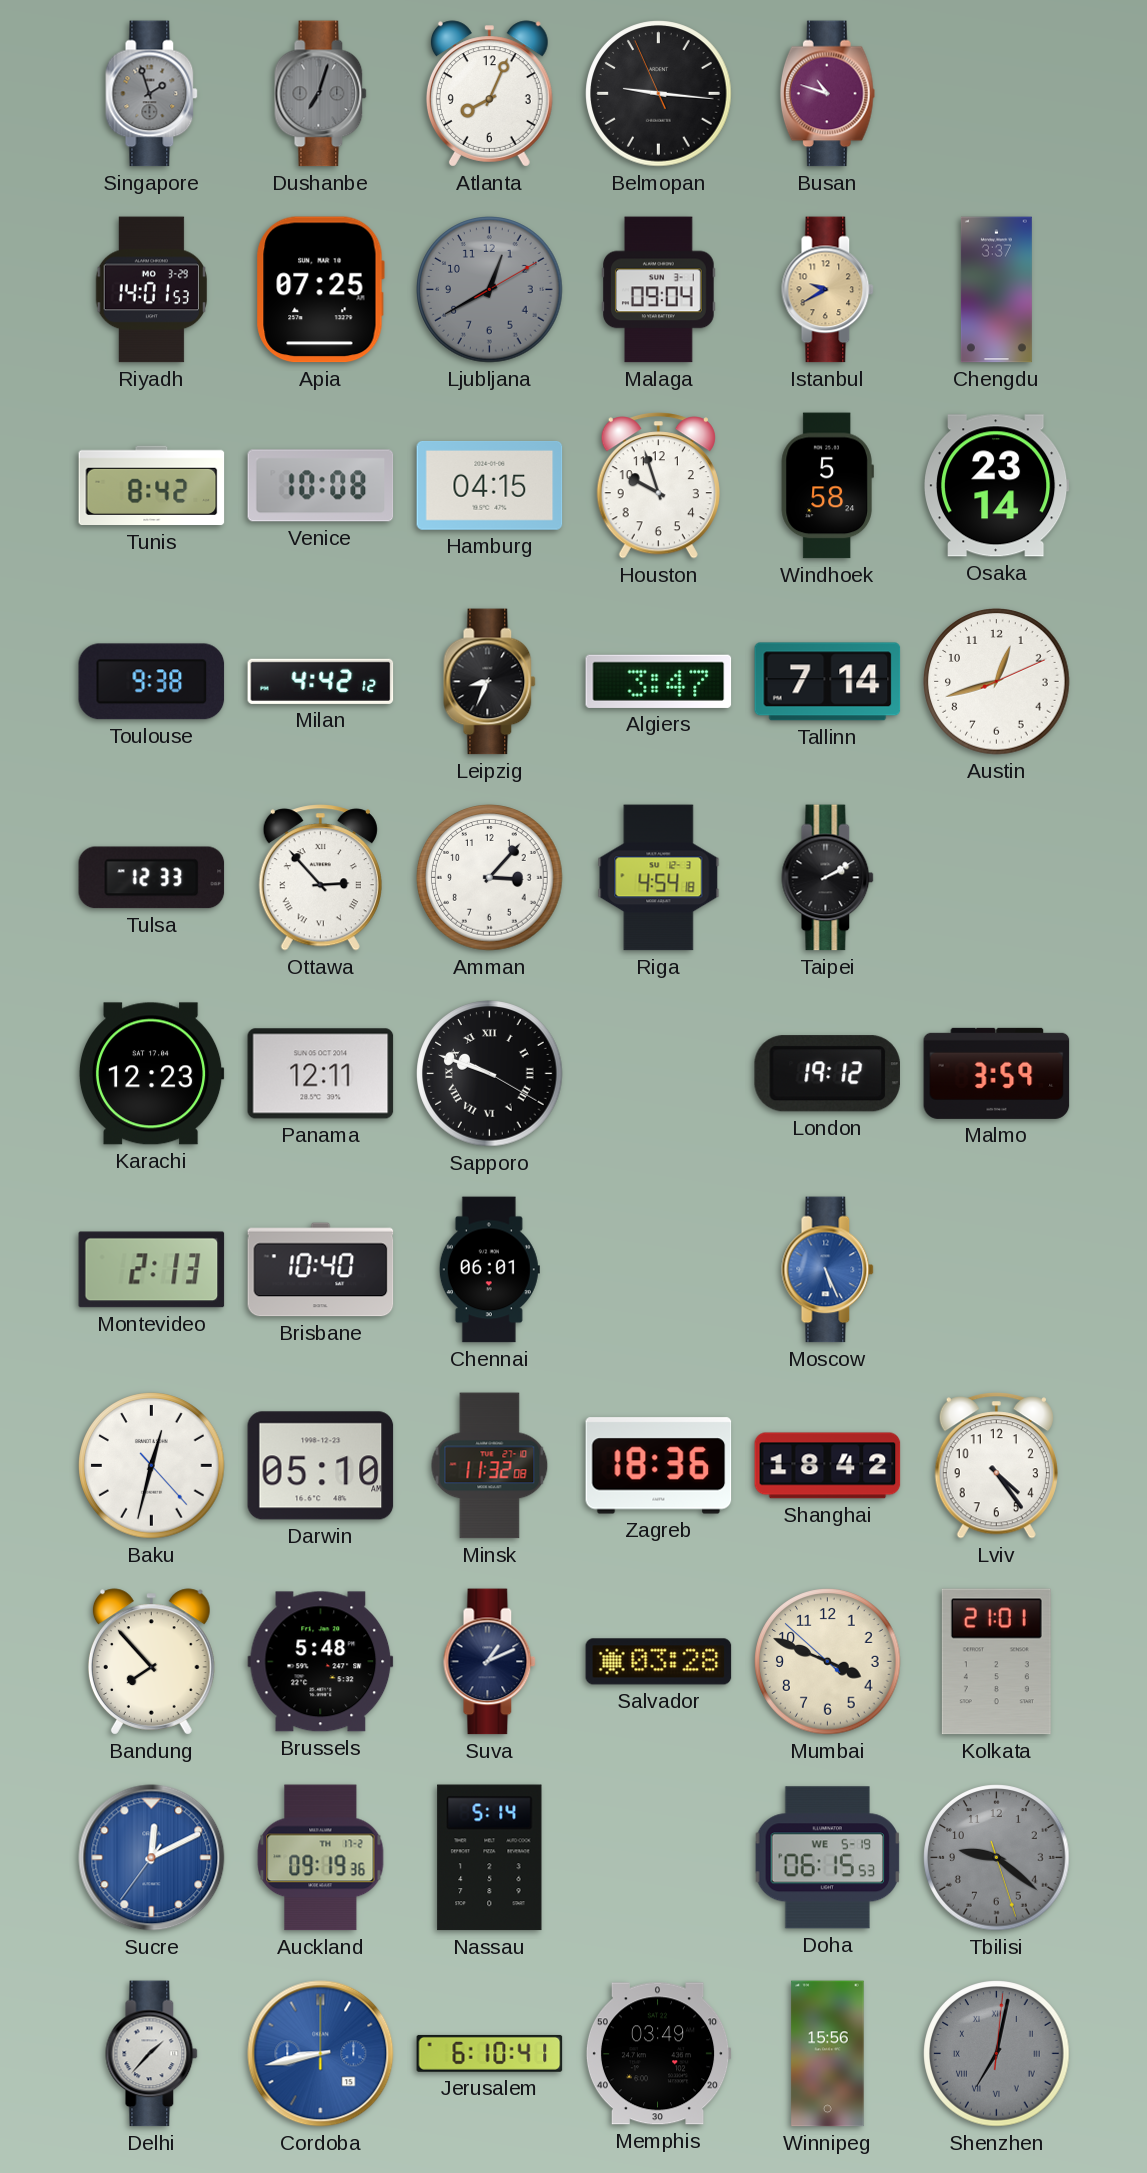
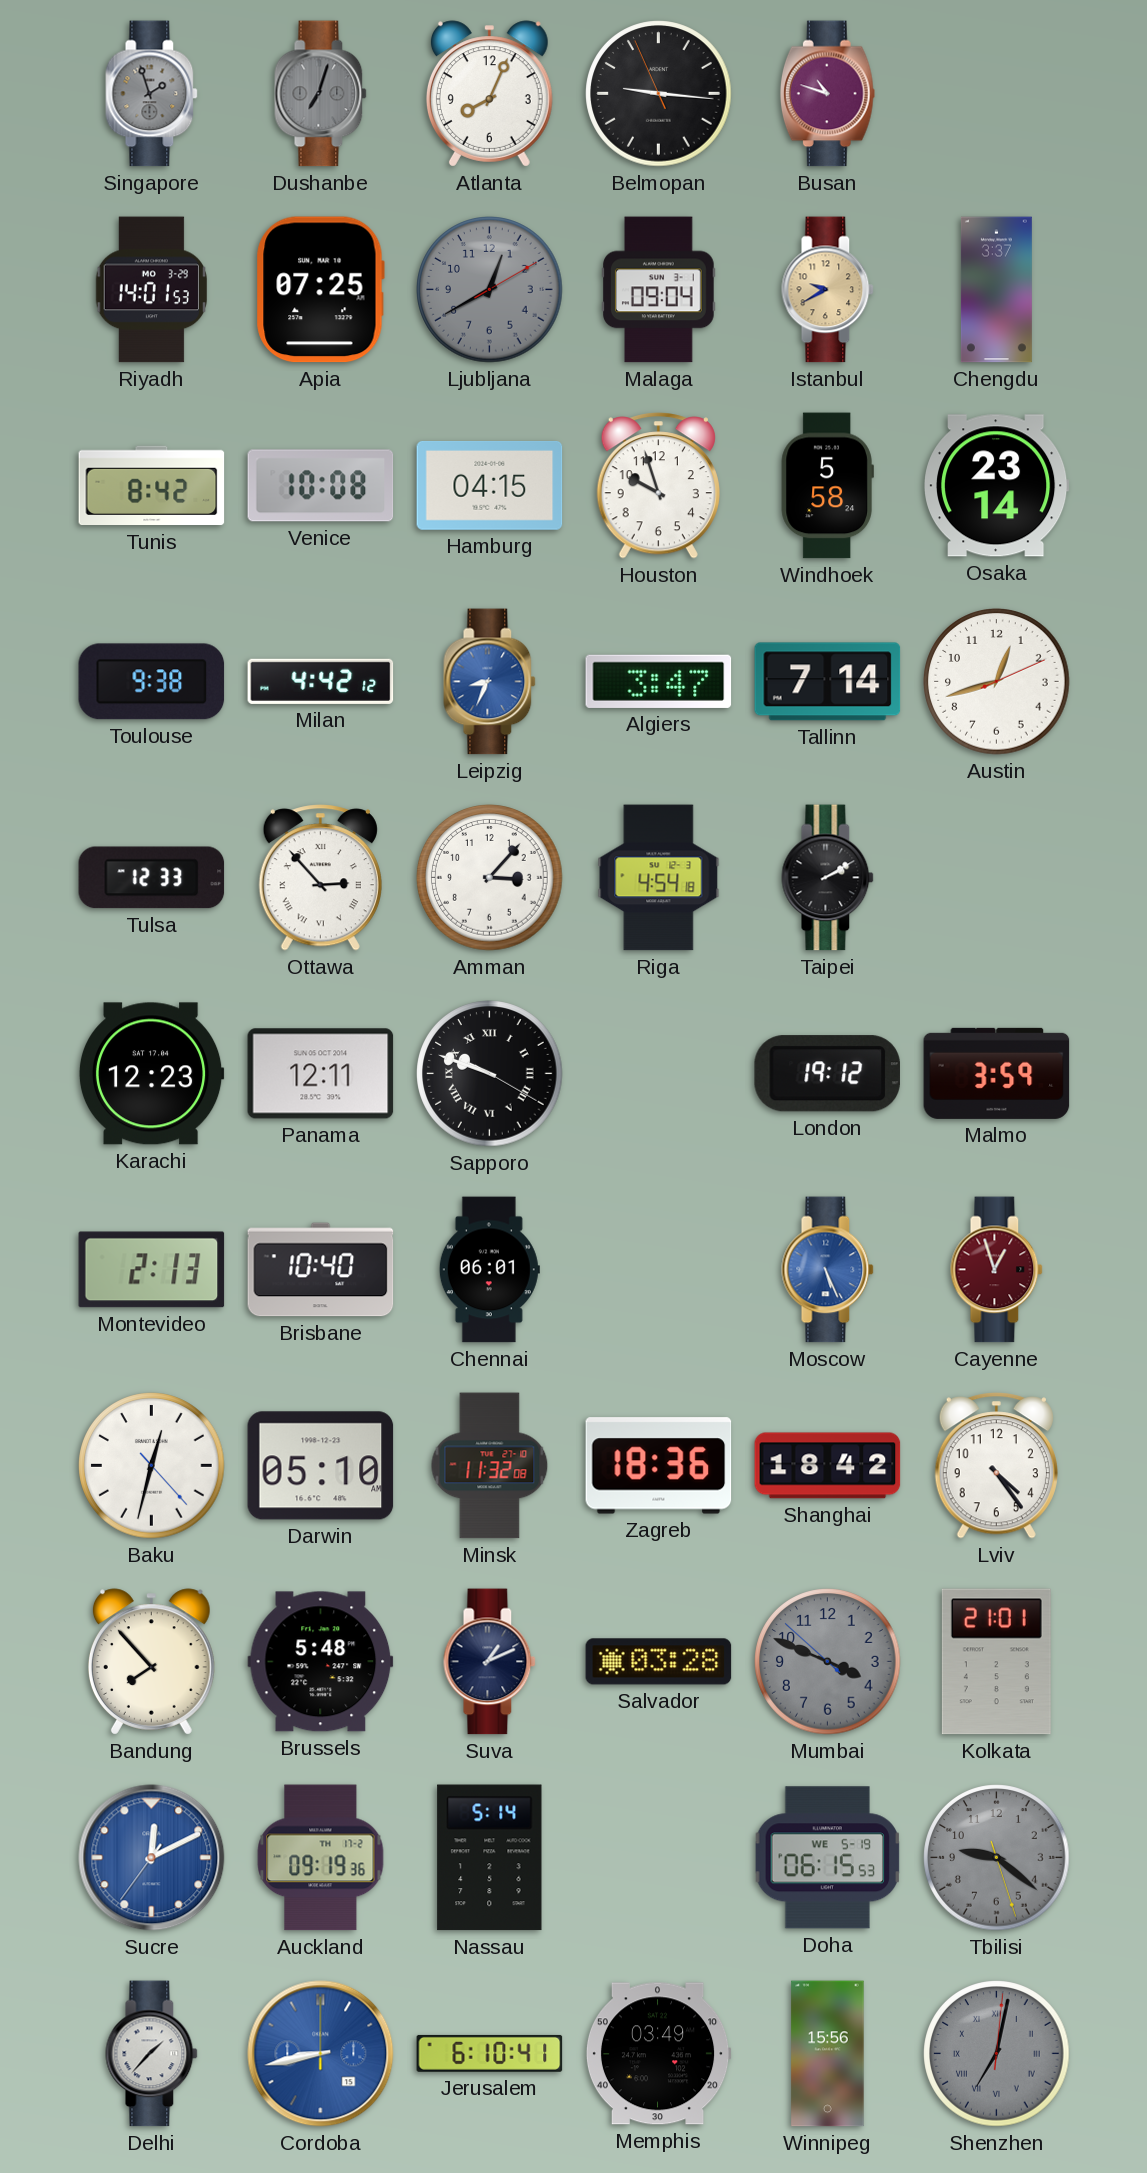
Leipzig dial: black -> blue (490, 682)
Cayenne: none -> 12:57 (997, 1270)
Mumbai dial: cream -> grey (828, 1662)
